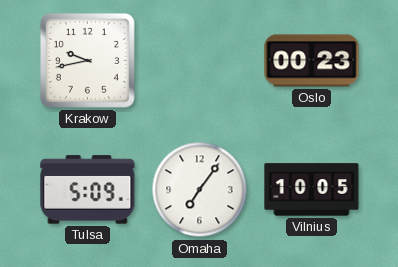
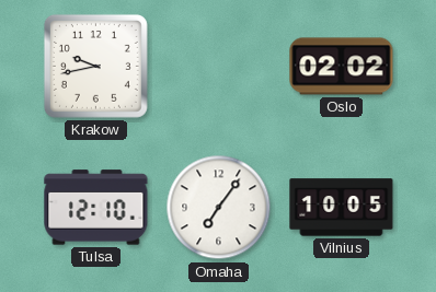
Oslo: 00:23 -> 02:02 (342, 67)
Tulsa: 5:09 -> 12:10 (96, 208)
